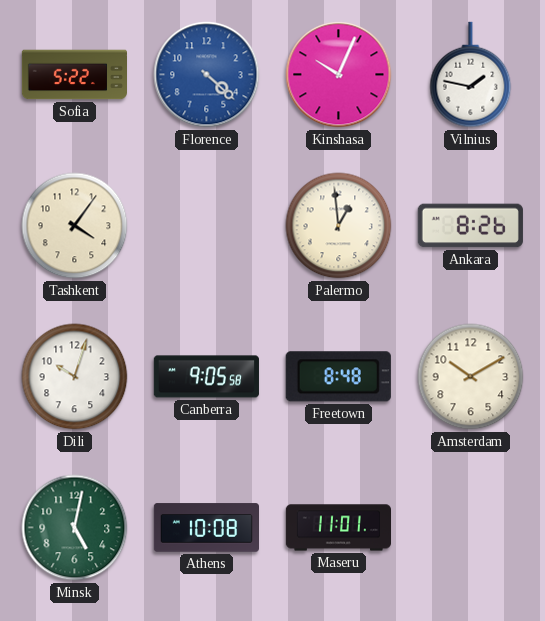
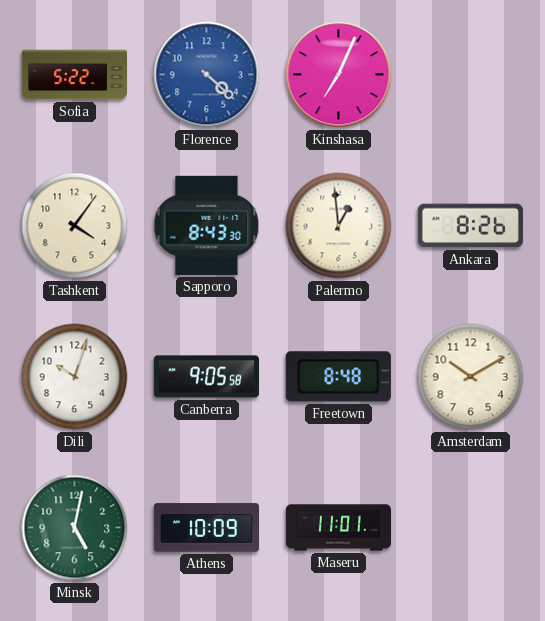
Kinshasa: 10:04 -> 7:04 (339, 75)
Vilnius: 1:47 -> none (471, 75)
Sapporo: none -> 8:43 (207, 225)
Athens: 10:08 -> 10:09 (206, 528)
